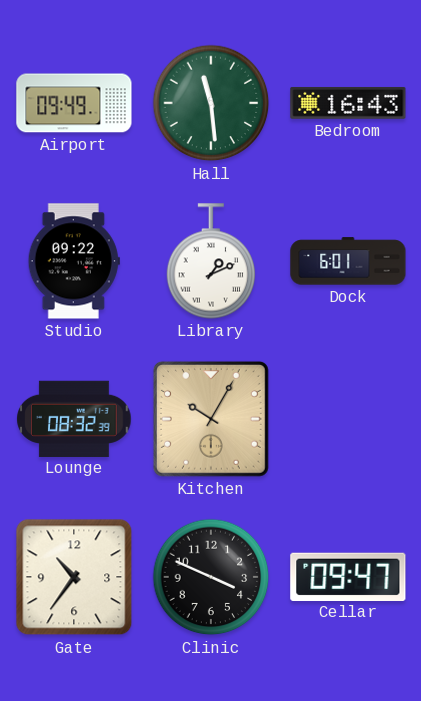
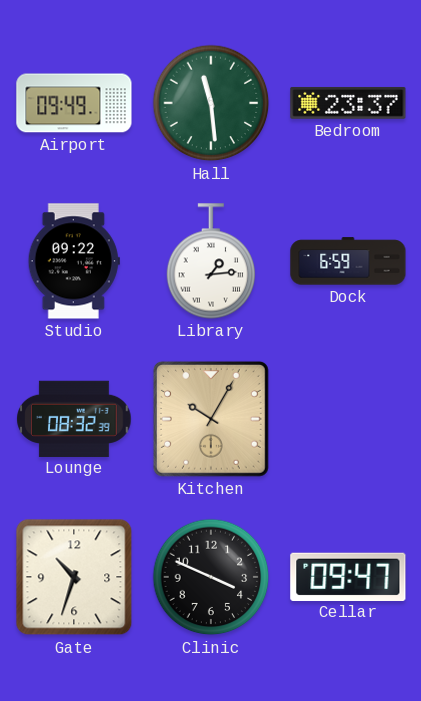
Bedroom: 16:43 -> 23:37 (348, 103)
Library: 1:11 -> 1:14 (211, 261)
Dock: 6:01 -> 6:59 (348, 261)
Gate: 10:36 -> 10:33 (74, 577)
